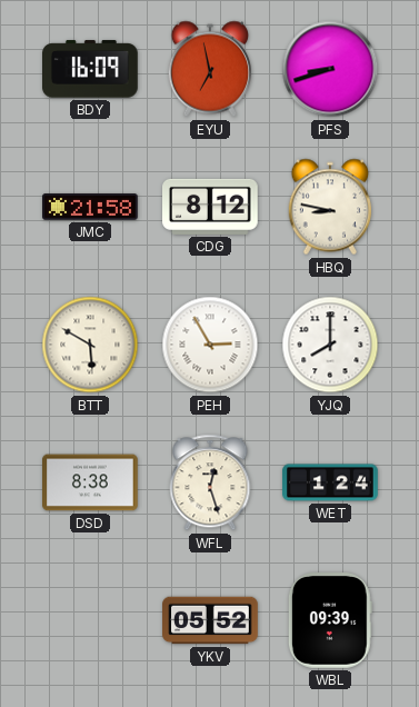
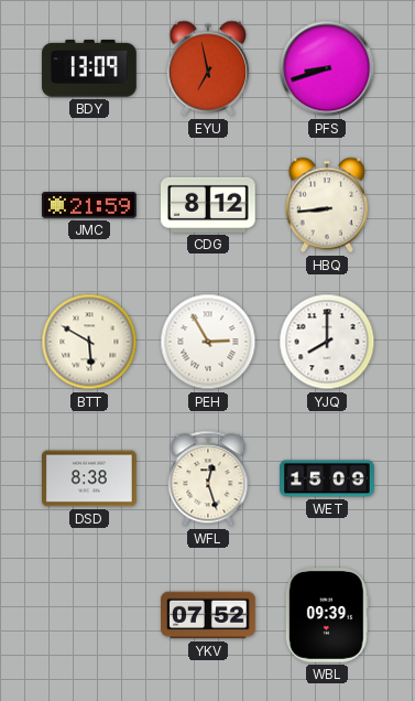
BDY: 16:09 -> 13:09 (90, 68)
JMC: 21:58 -> 21:59 (90, 205)
HBQ: 8:47 -> 8:44 (326, 205)
WET: 1:24 -> 15:09 (327, 478)
YKV: 05:52 -> 07:52 (208, 615)
